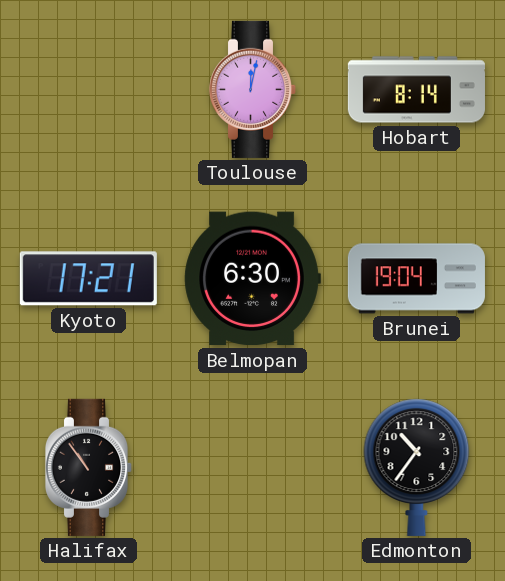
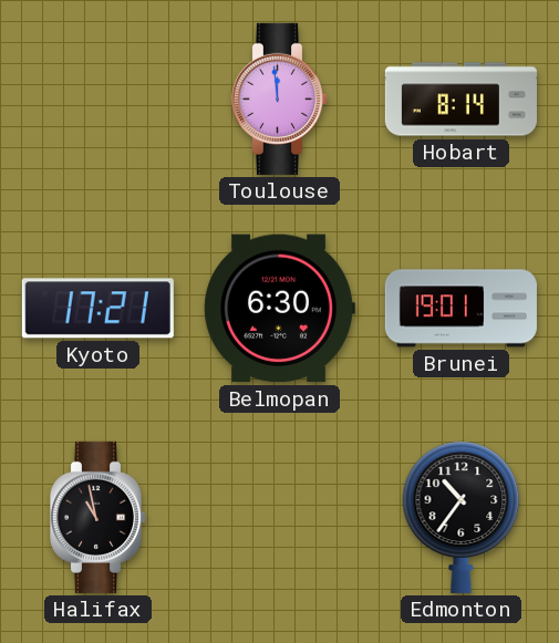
Toulouse: 12:02 -> 11:59 (280, 98)
Brunei: 19:04 -> 19:01 (460, 309)
Halifax: 10:54 -> 10:58 (99, 517)
